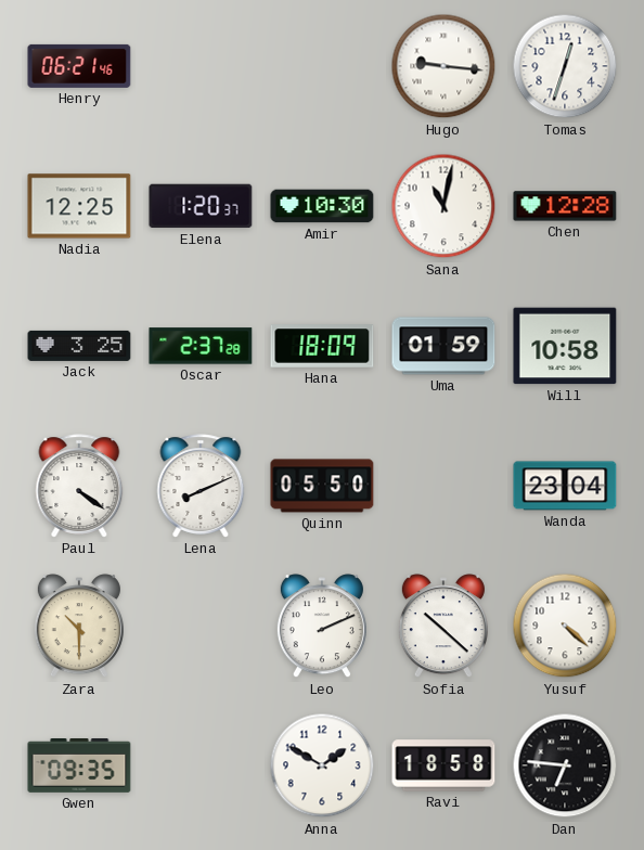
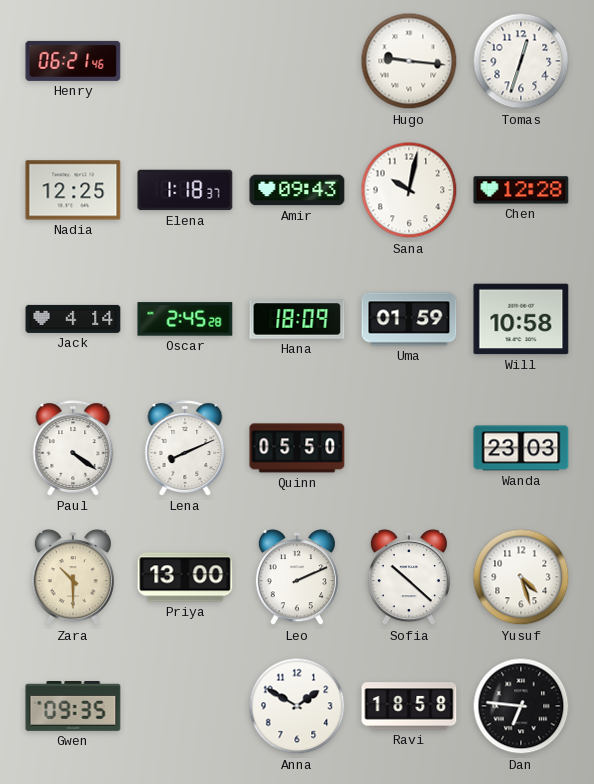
Elena: 1:20 -> 1:18 (185, 190)
Amir: 10:30 -> 09:43 (297, 190)
Sana: 11:02 -> 10:02 (409, 190)
Jack: 3:25 -> 4:14 (73, 319)
Oscar: 2:37 -> 2:45 (185, 319)
Wanda: 23:04 -> 23:03 (521, 448)
Priya: none -> 13:00 (185, 577)
Yusuf: 4:22 -> 4:27 (521, 577)
